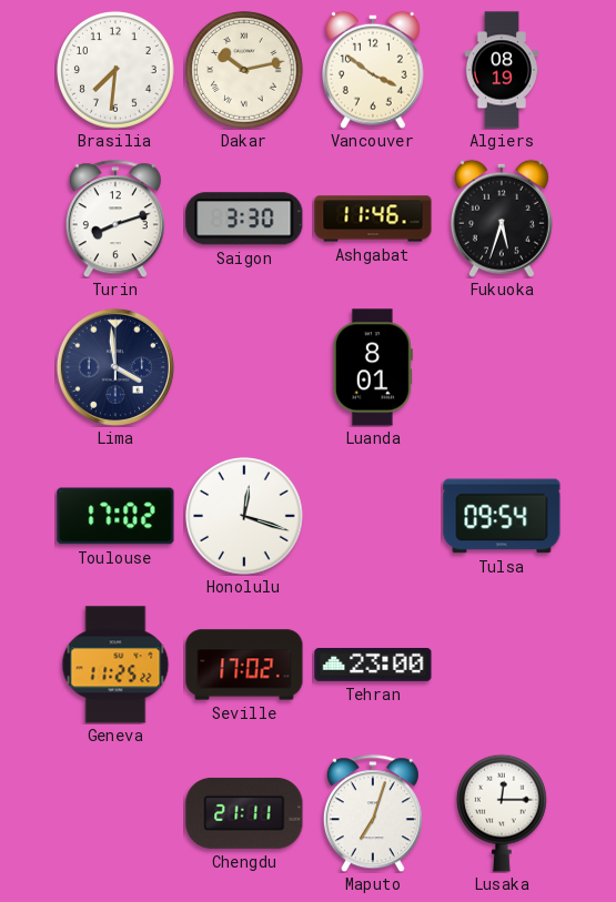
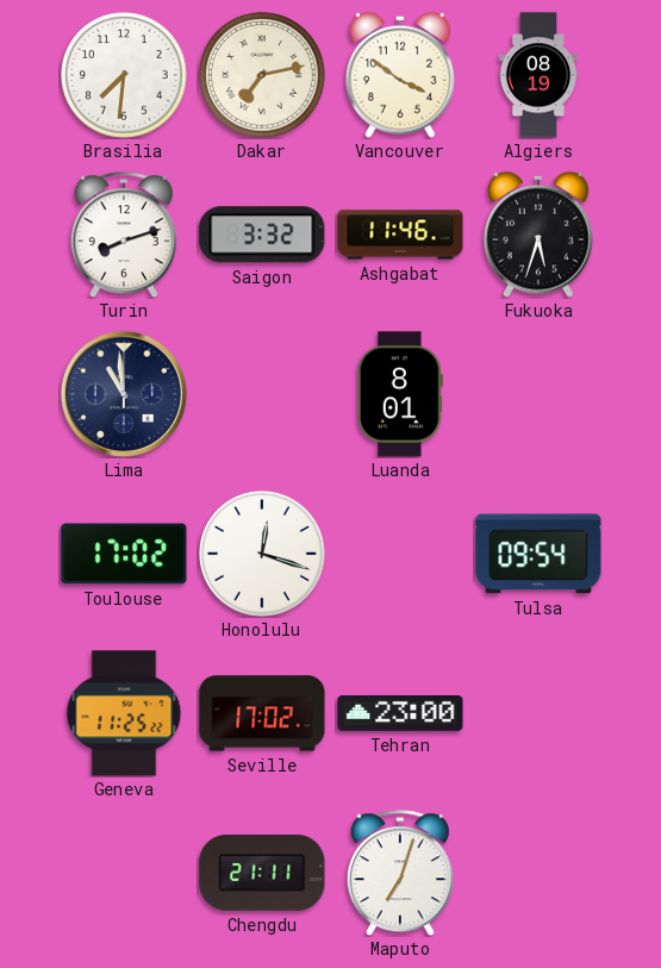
Dakar: 10:13 -> 7:13 (262, 75)
Saigon: 3:30 -> 3:32 (262, 235)
Lima: 3:59 -> 10:59 (124, 394)
Lusaka: 12:15 -> none (503, 813)
